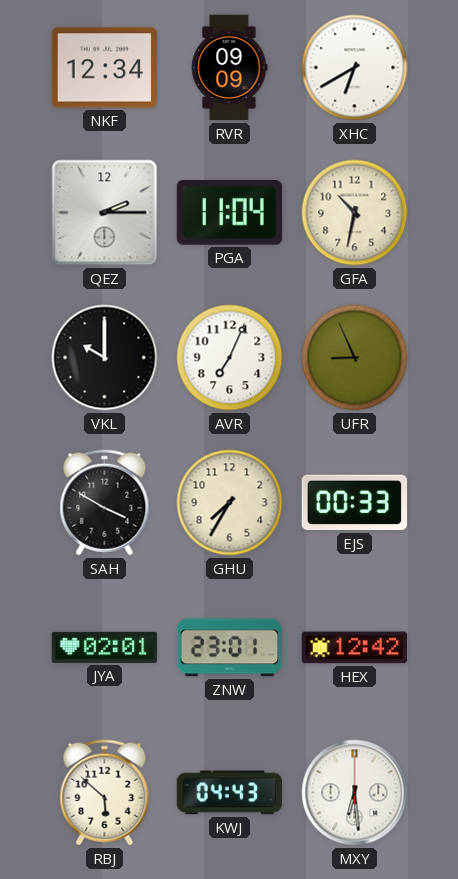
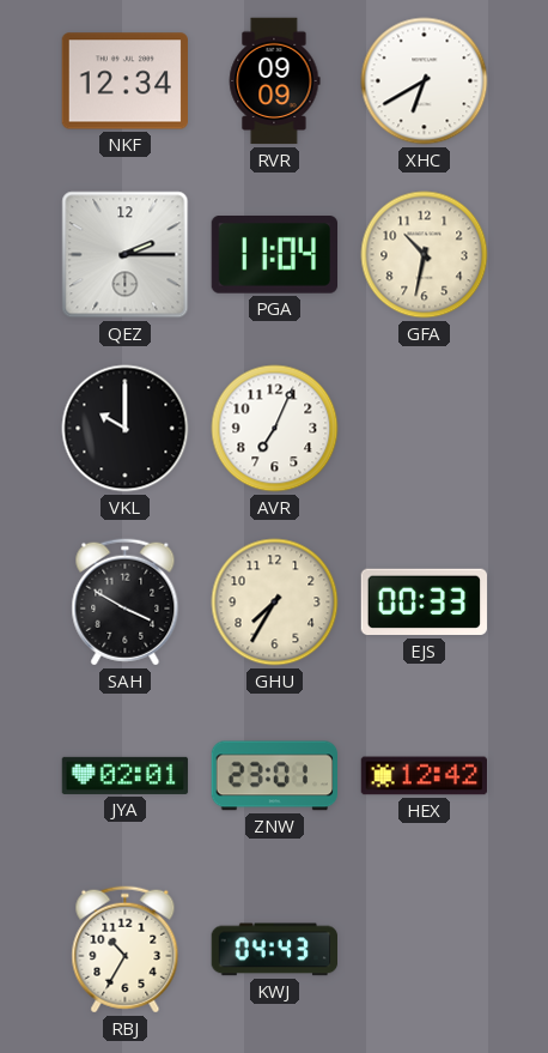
UFR: 8:56 -> none (355, 358)
RBJ: 5:52 -> 10:35 (126, 950)
MXY: 6:29 -> none (355, 793)
